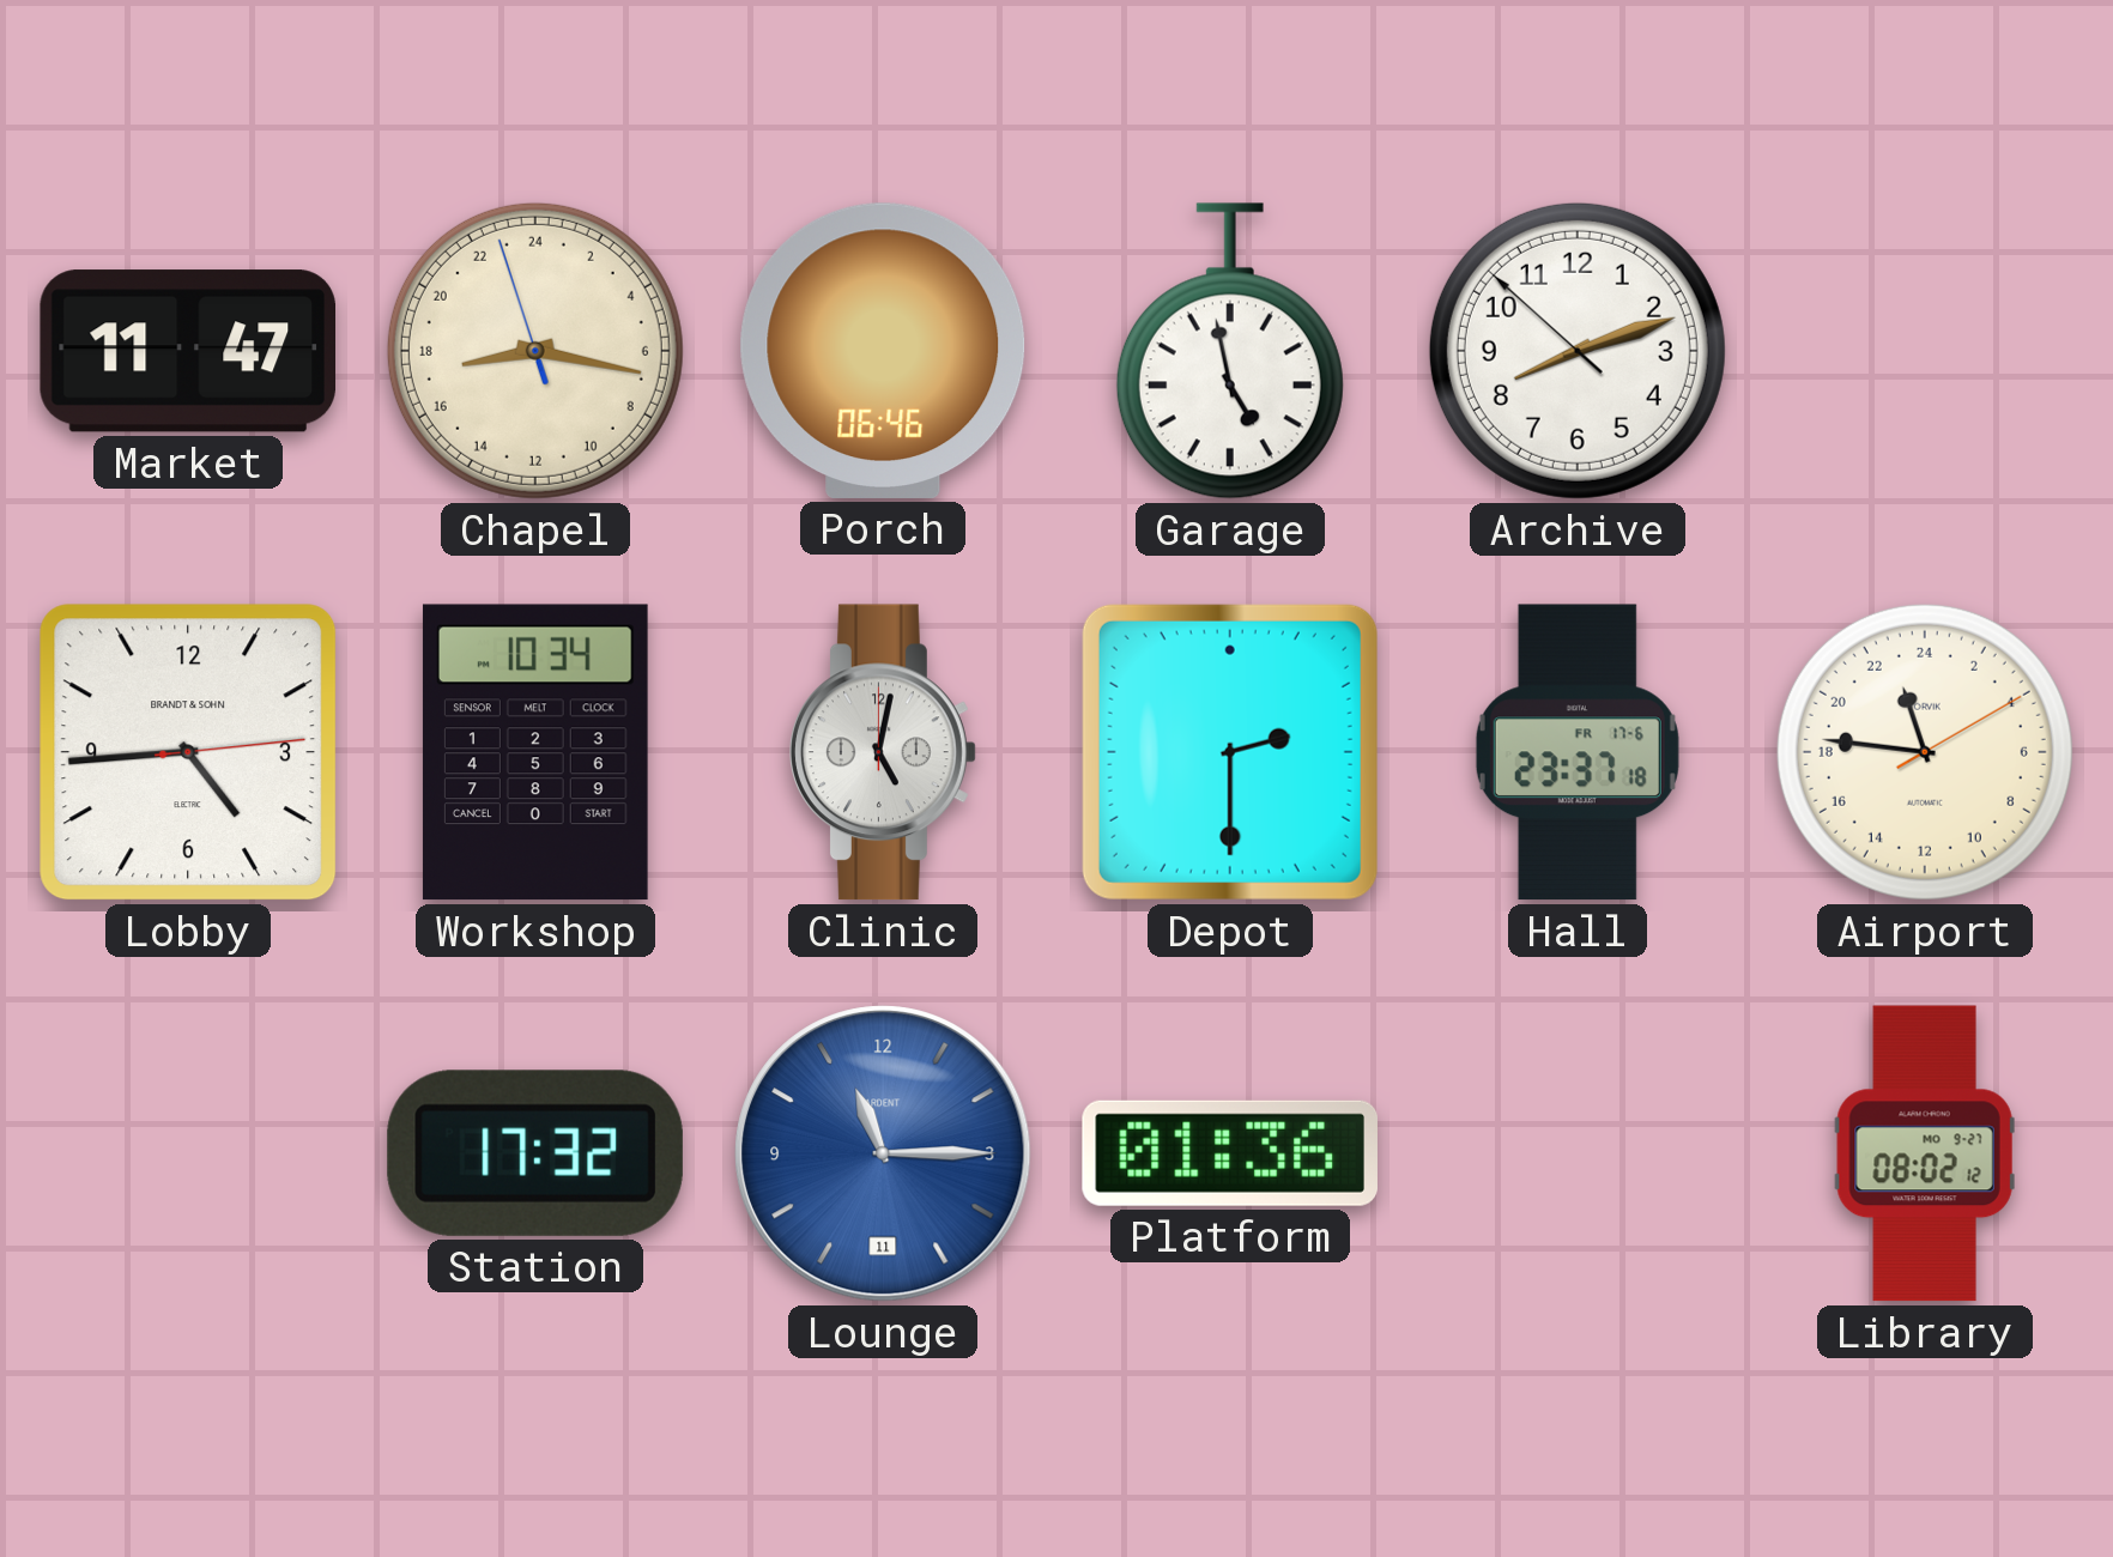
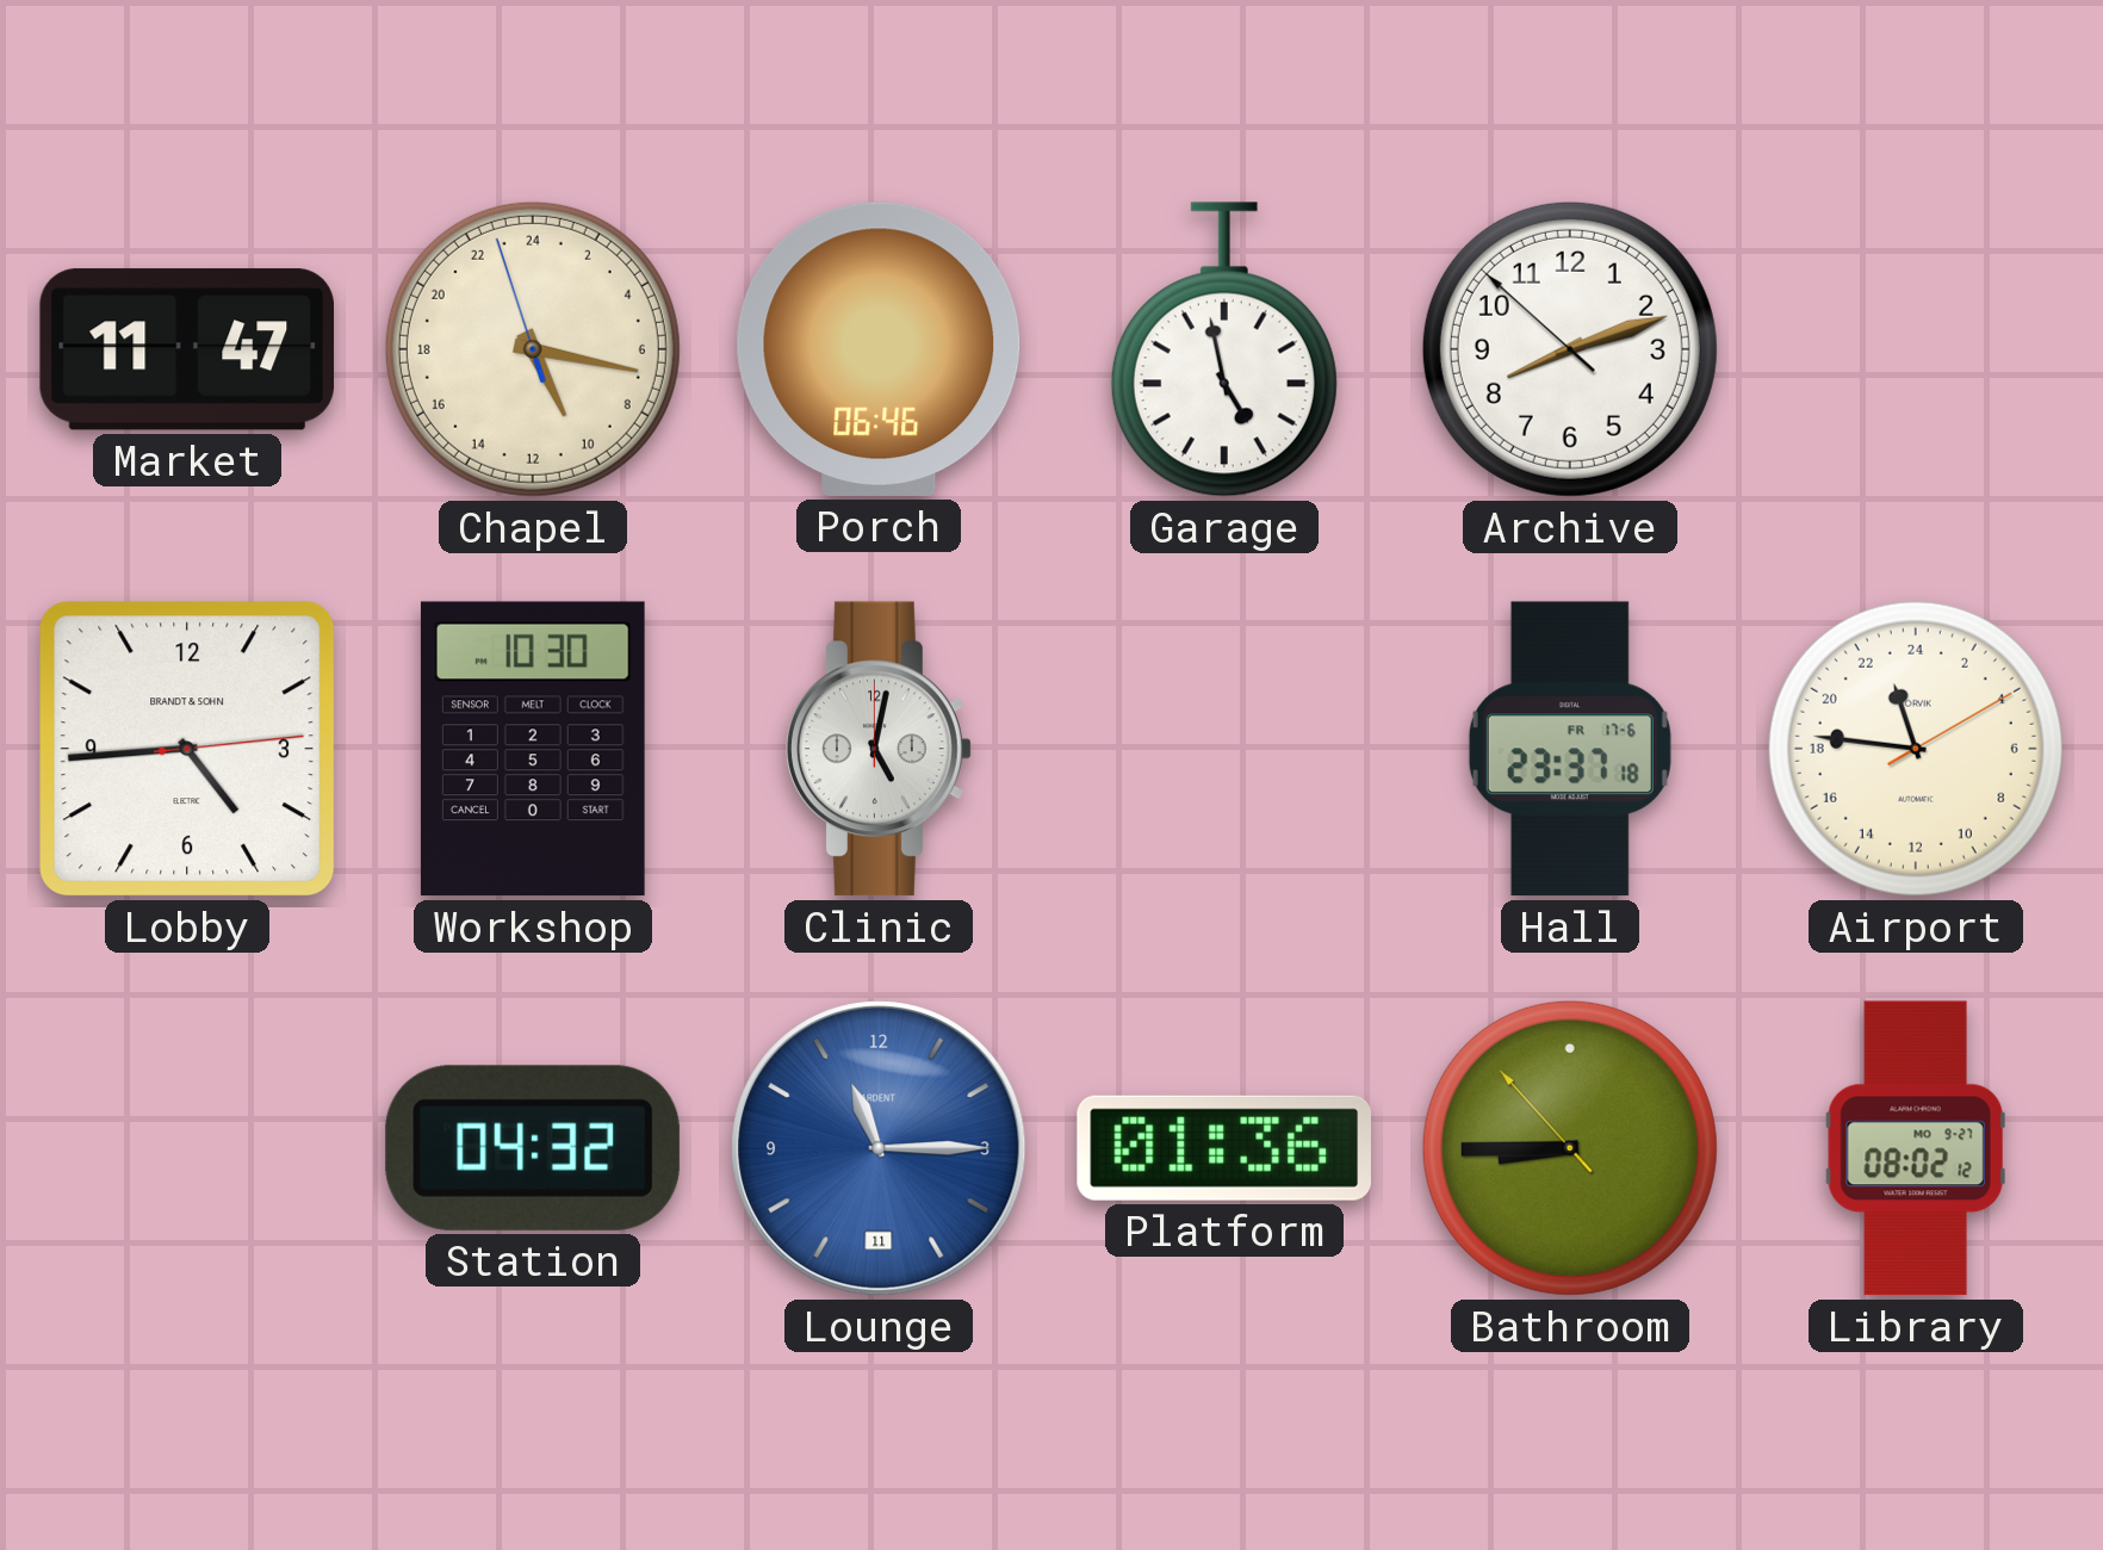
Chapel: 17:16 -> 10:16 (533, 349)
Workshop: 10:34 -> 10:30 (533, 749)
Depot: 2:30 -> none (1230, 752)
Station: 17:32 -> 04:32 (533, 1148)
Bathroom: none -> 8:44 (1570, 1148)
